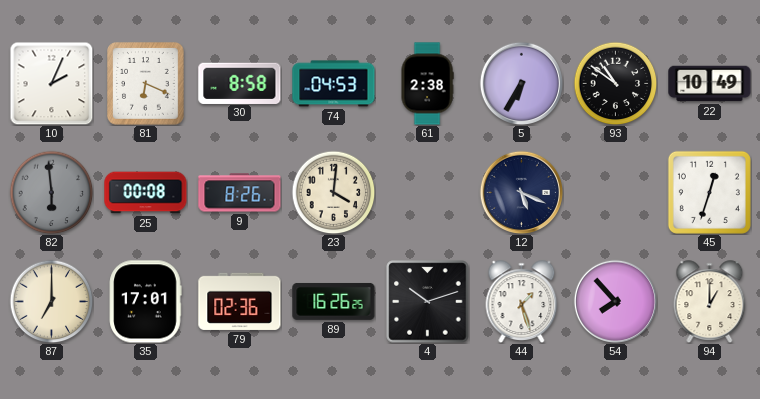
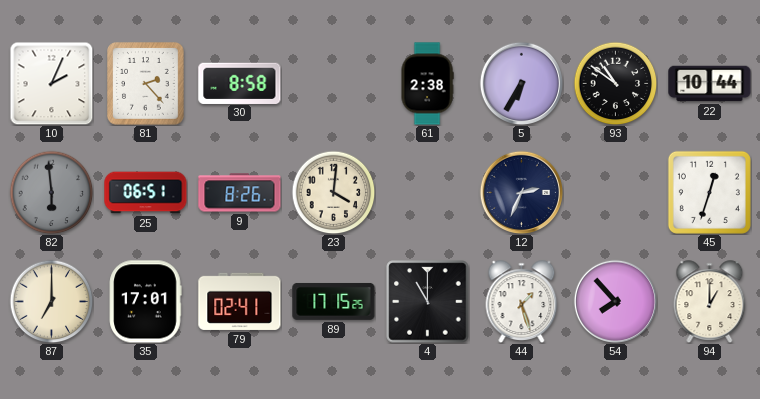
81: 6:19 -> 2:23 (146, 84)
74: 04:53 -> none (334, 84)
22: 10:49 -> 10:44 (710, 84)
25: 00:08 -> 06:51 (146, 193)
12: 5:19 -> 2:34 (521, 192)
79: 02:36 -> 02:41 (240, 301)
89: 16:26 -> 17:15 (334, 301)
4: 10:12 -> 11:00 (428, 302)
